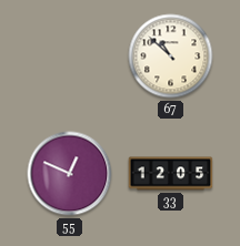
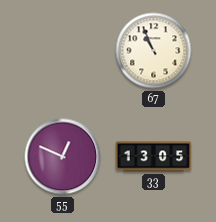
67: 10:52 -> 10:56 (154, 51)
33: 12:05 -> 13:05 (154, 157)
